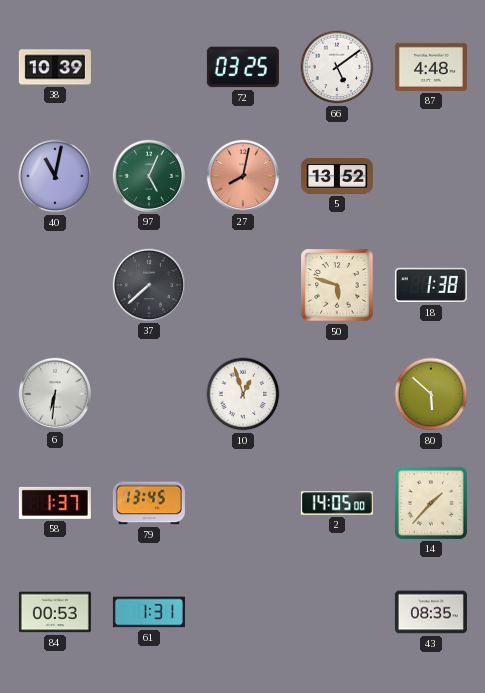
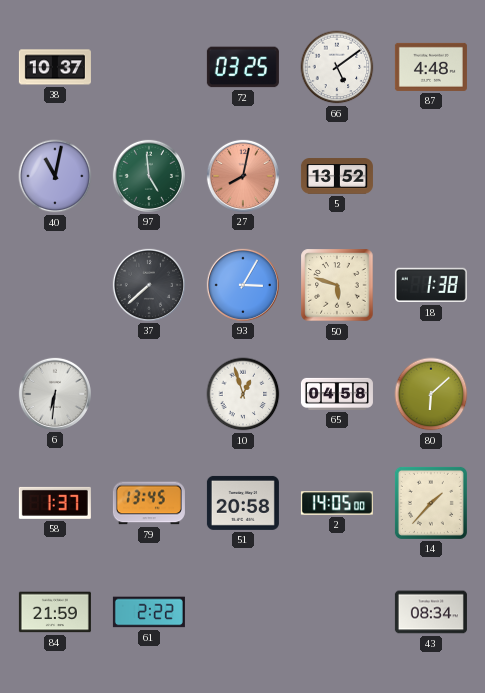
38: 10:39 -> 10:37 (55, 67)
97: 5:04 -> 4:59 (149, 176)
93: none -> 3:05 (243, 285)
65: none -> 04:58 (337, 394)
80: 5:52 -> 6:08 (431, 394)
51: none -> 20:58 (243, 503)
84: 00:53 -> 21:59 (55, 612)
61: 1:31 -> 2:22 (149, 612)
43: 08:35 -> 08:34 (431, 612)
